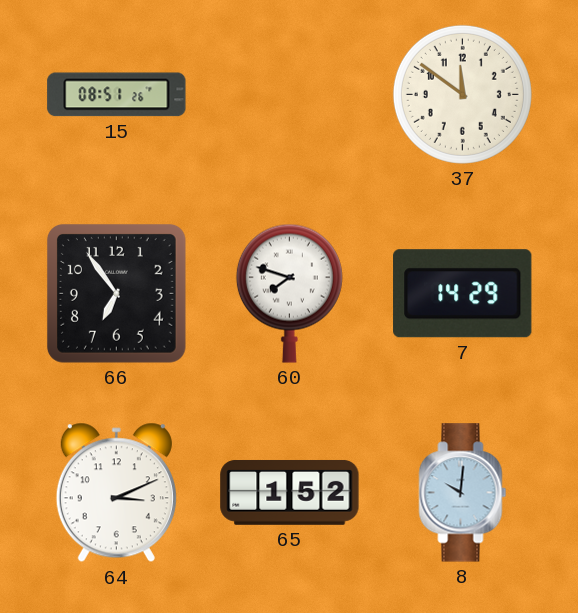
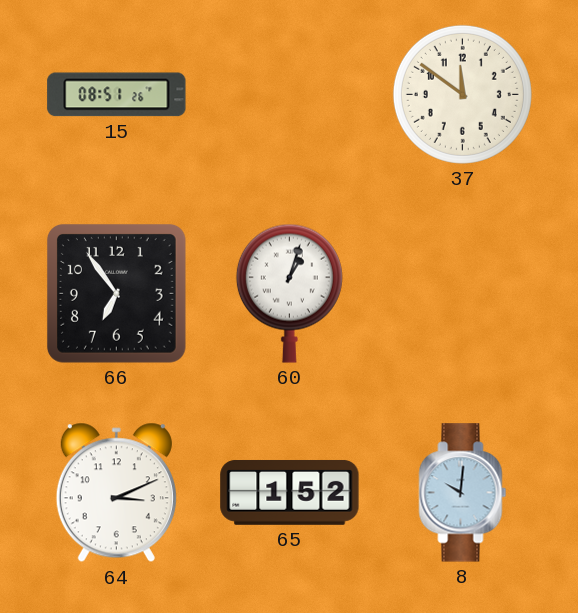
60: 7:48 -> 1:03 (289, 293)
7: 14:29 -> none (463, 294)
